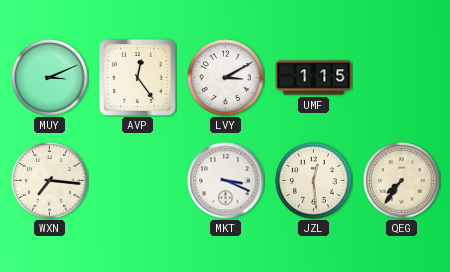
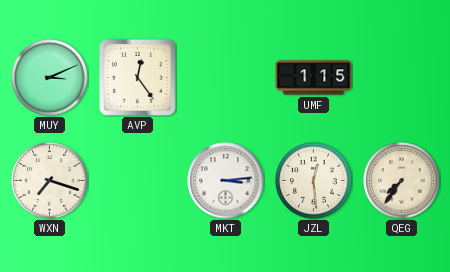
LVY: 3:10 -> none (226, 78)
WXN: 7:16 -> 7:18 (50, 181)
MKT: 3:19 -> 3:14 (226, 181)
